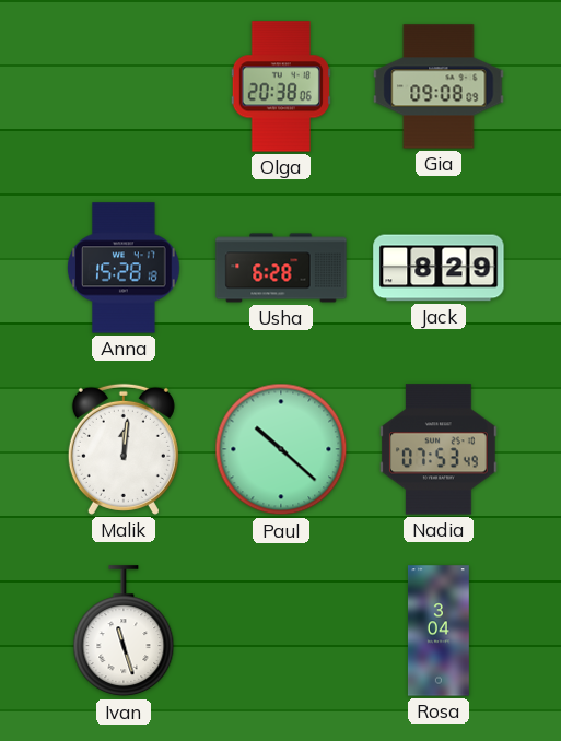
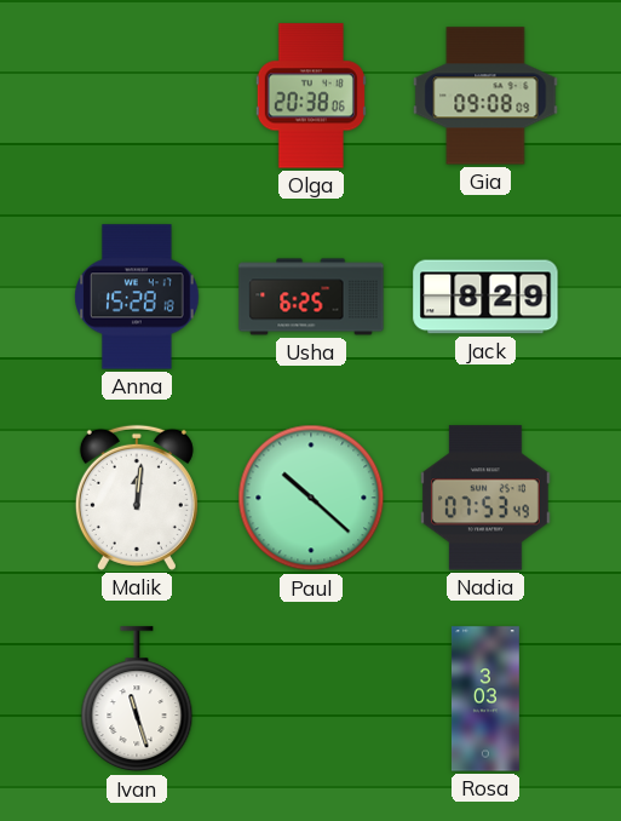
Usha: 6:28 -> 6:25 (311, 297)
Rosa: 3:04 -> 3:03 (485, 699)
